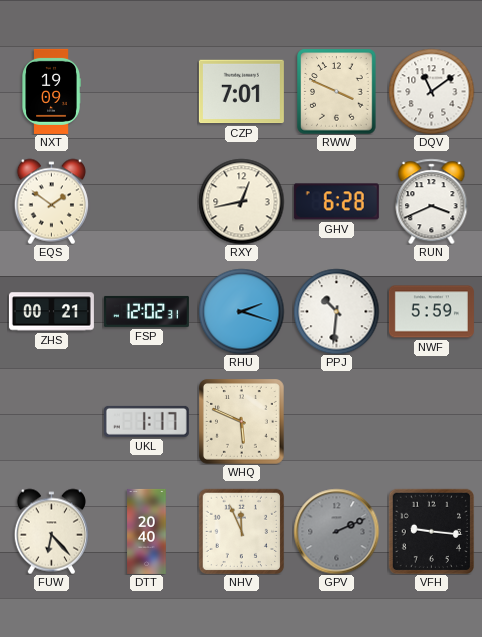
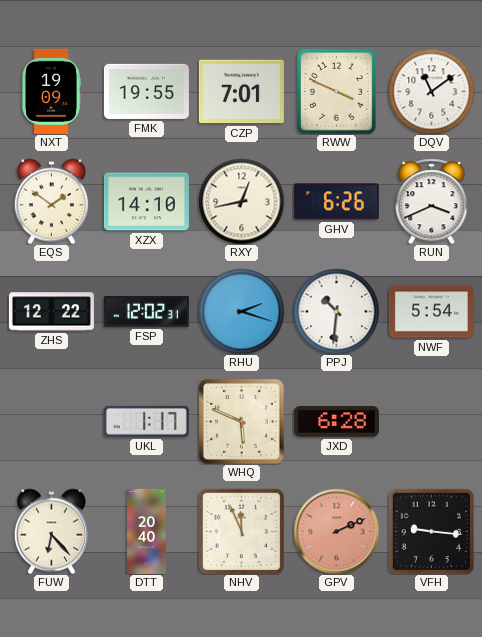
FMK: none -> 19:55 (146, 91)
XZX: none -> 14:10 (146, 202)
GHV: 6:28 -> 6:26 (336, 202)
ZHS: 00:21 -> 12:22 (51, 312)
NWF: 5:59 -> 5:54 (431, 312)
JXD: none -> 6:28 (336, 422)
GPV dial: grey -> salmon (336, 531)
